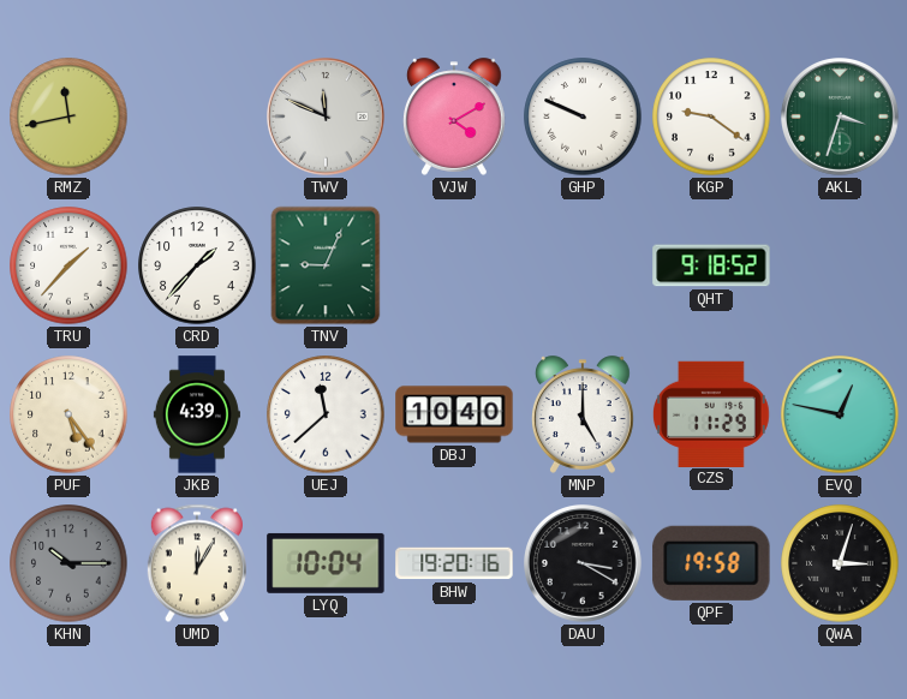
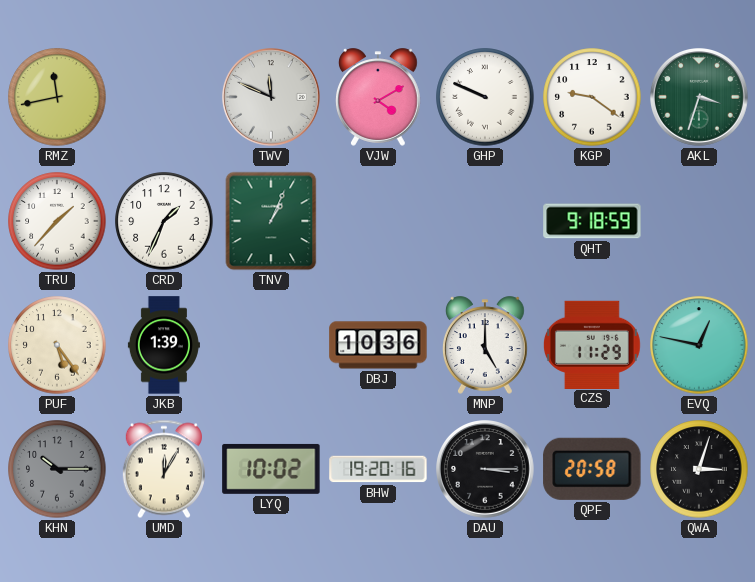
CRD: 1:37 -> 1:34 (164, 221)
TNV: 9:04 -> 1:04 (271, 221)
QHT: 9:18:52 -> 9:18:59 (592, 221)
JKB: 4:39 -> 1:39 (164, 345)
UEJ: 11:38 -> none (326, 414)
DBJ: 10:40 -> 10:36 (378, 345)
LYQ: 10:04 -> 10:02 (271, 469)
DAU: 3:20 -> 3:15 (486, 470)
QPF: 19:58 -> 20:58 (592, 469)
